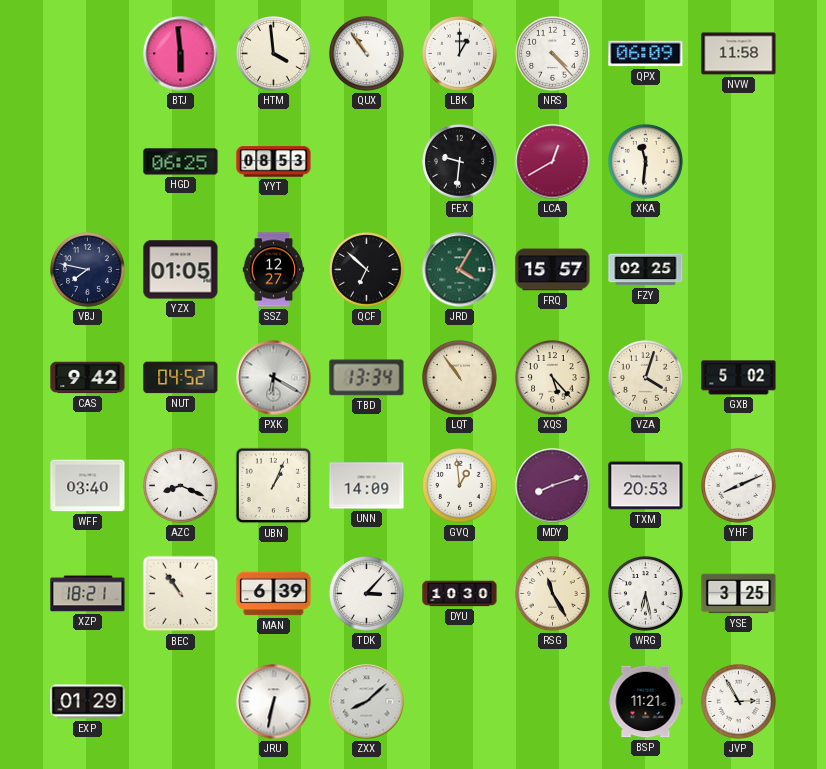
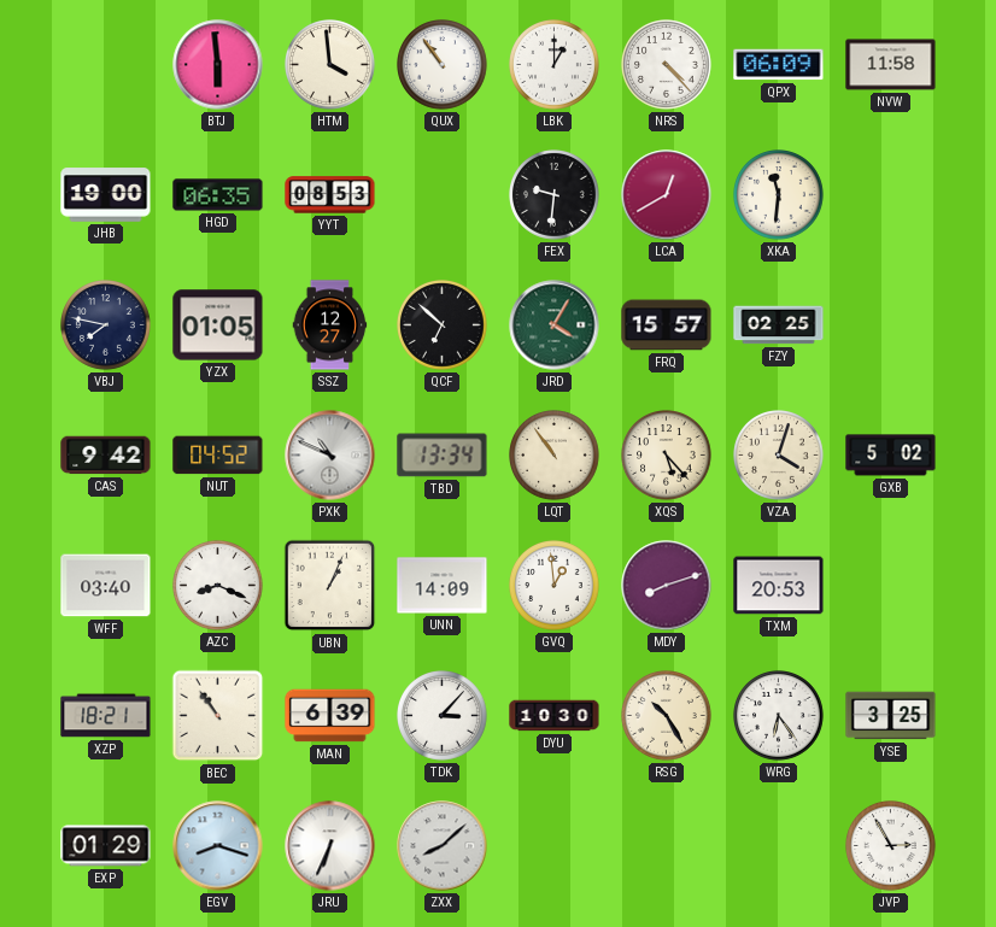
JHB: none -> 19:00 (106, 195)
HGD: 06:25 -> 06:35 (218, 195)
PXK: 6:20 -> 10:49 (330, 456)
YHF: 8:11 -> none (739, 486)
RSG: 11:25 -> 10:25 (667, 716)
WRG: 6:28 -> 6:24 (779, 716)
EGV: none -> 8:18 (218, 846)
JRU: 6:32 -> 6:34 (330, 846)
BSP: 11:21 -> none (646, 702)
